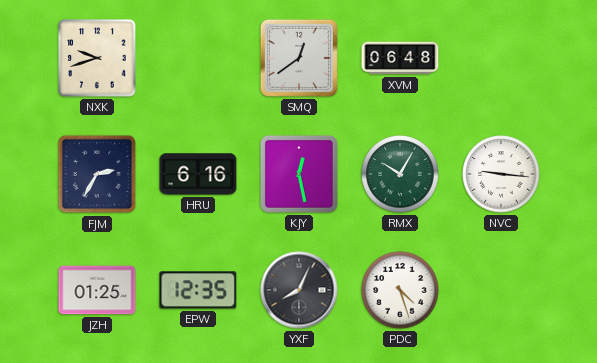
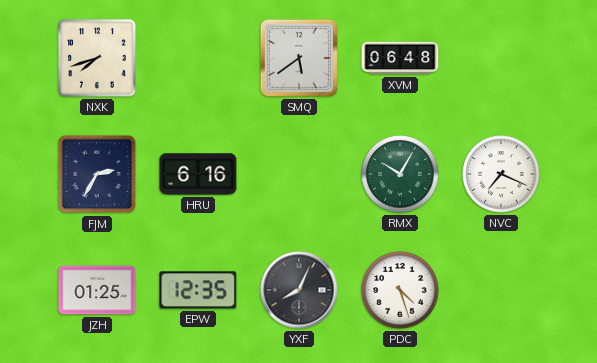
NXK: 9:42 -> 7:42 (97, 58)
SMQ: 12:39 -> 5:39 (299, 58)
KJY: 12:28 -> none (299, 174)
NVC: 9:16 -> 7:19 (501, 174)
